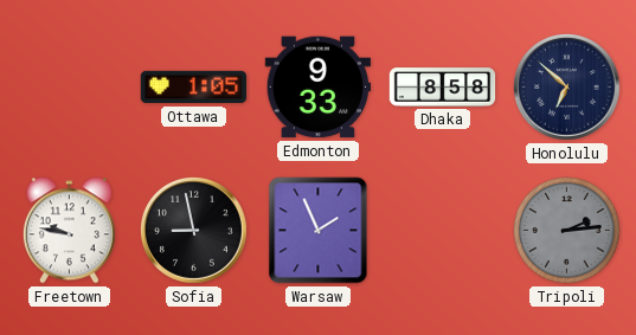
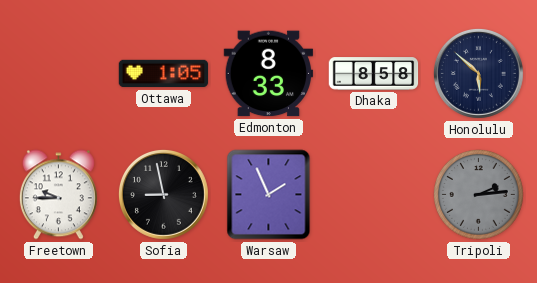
Edmonton: 9:33 -> 8:33 (269, 74)
Honolulu: 6:52 -> 5:52 (478, 73)
Freetown: 9:47 -> 9:45 (58, 195)
